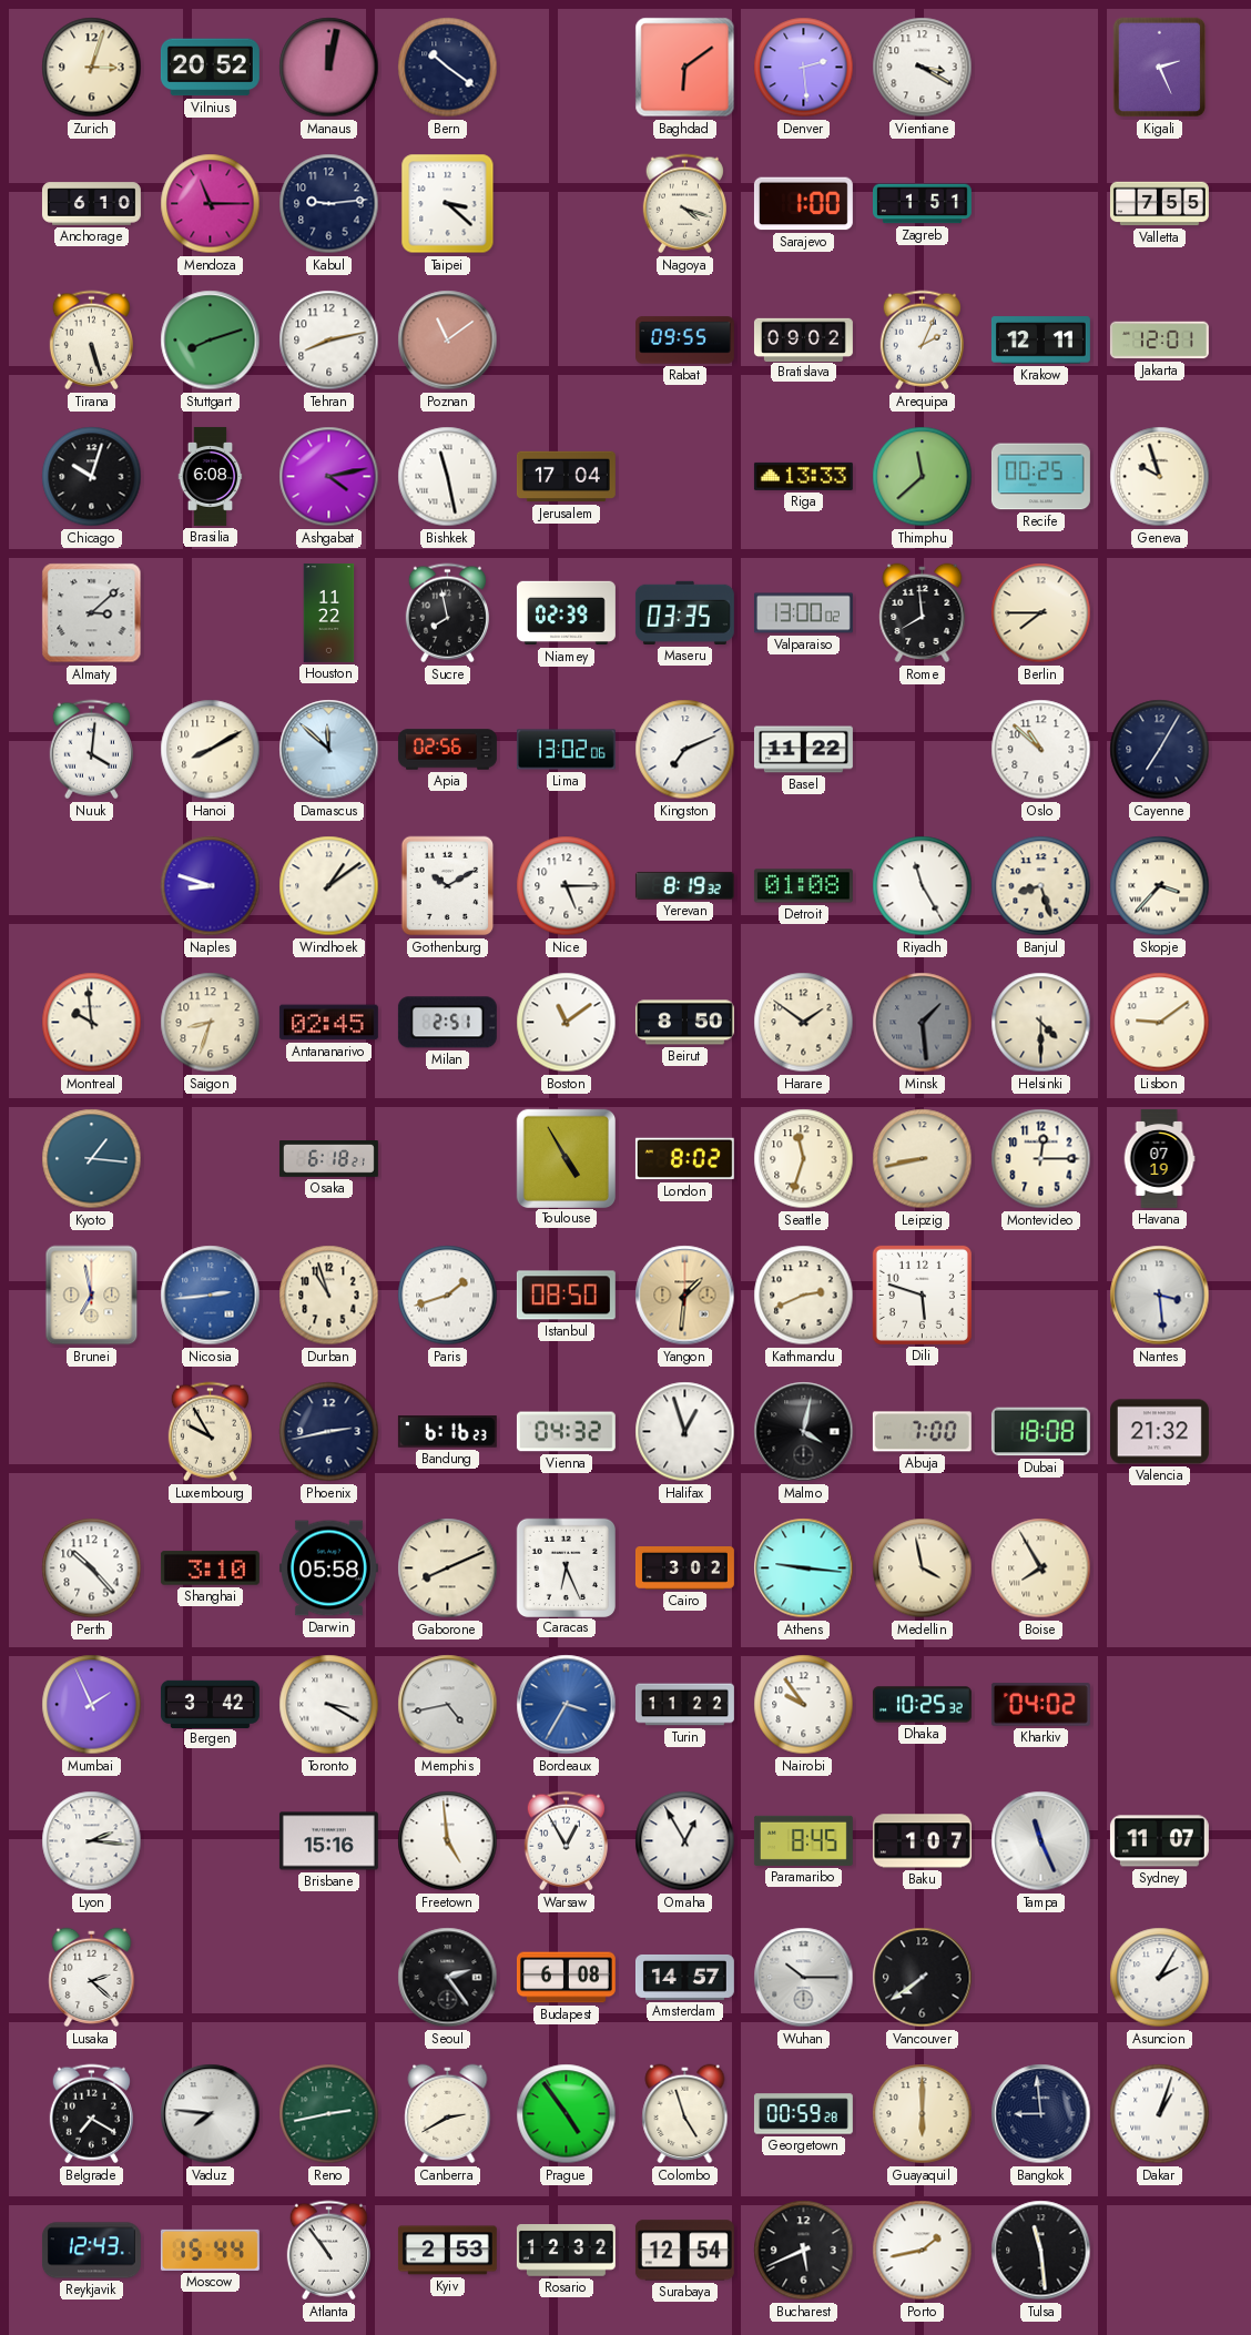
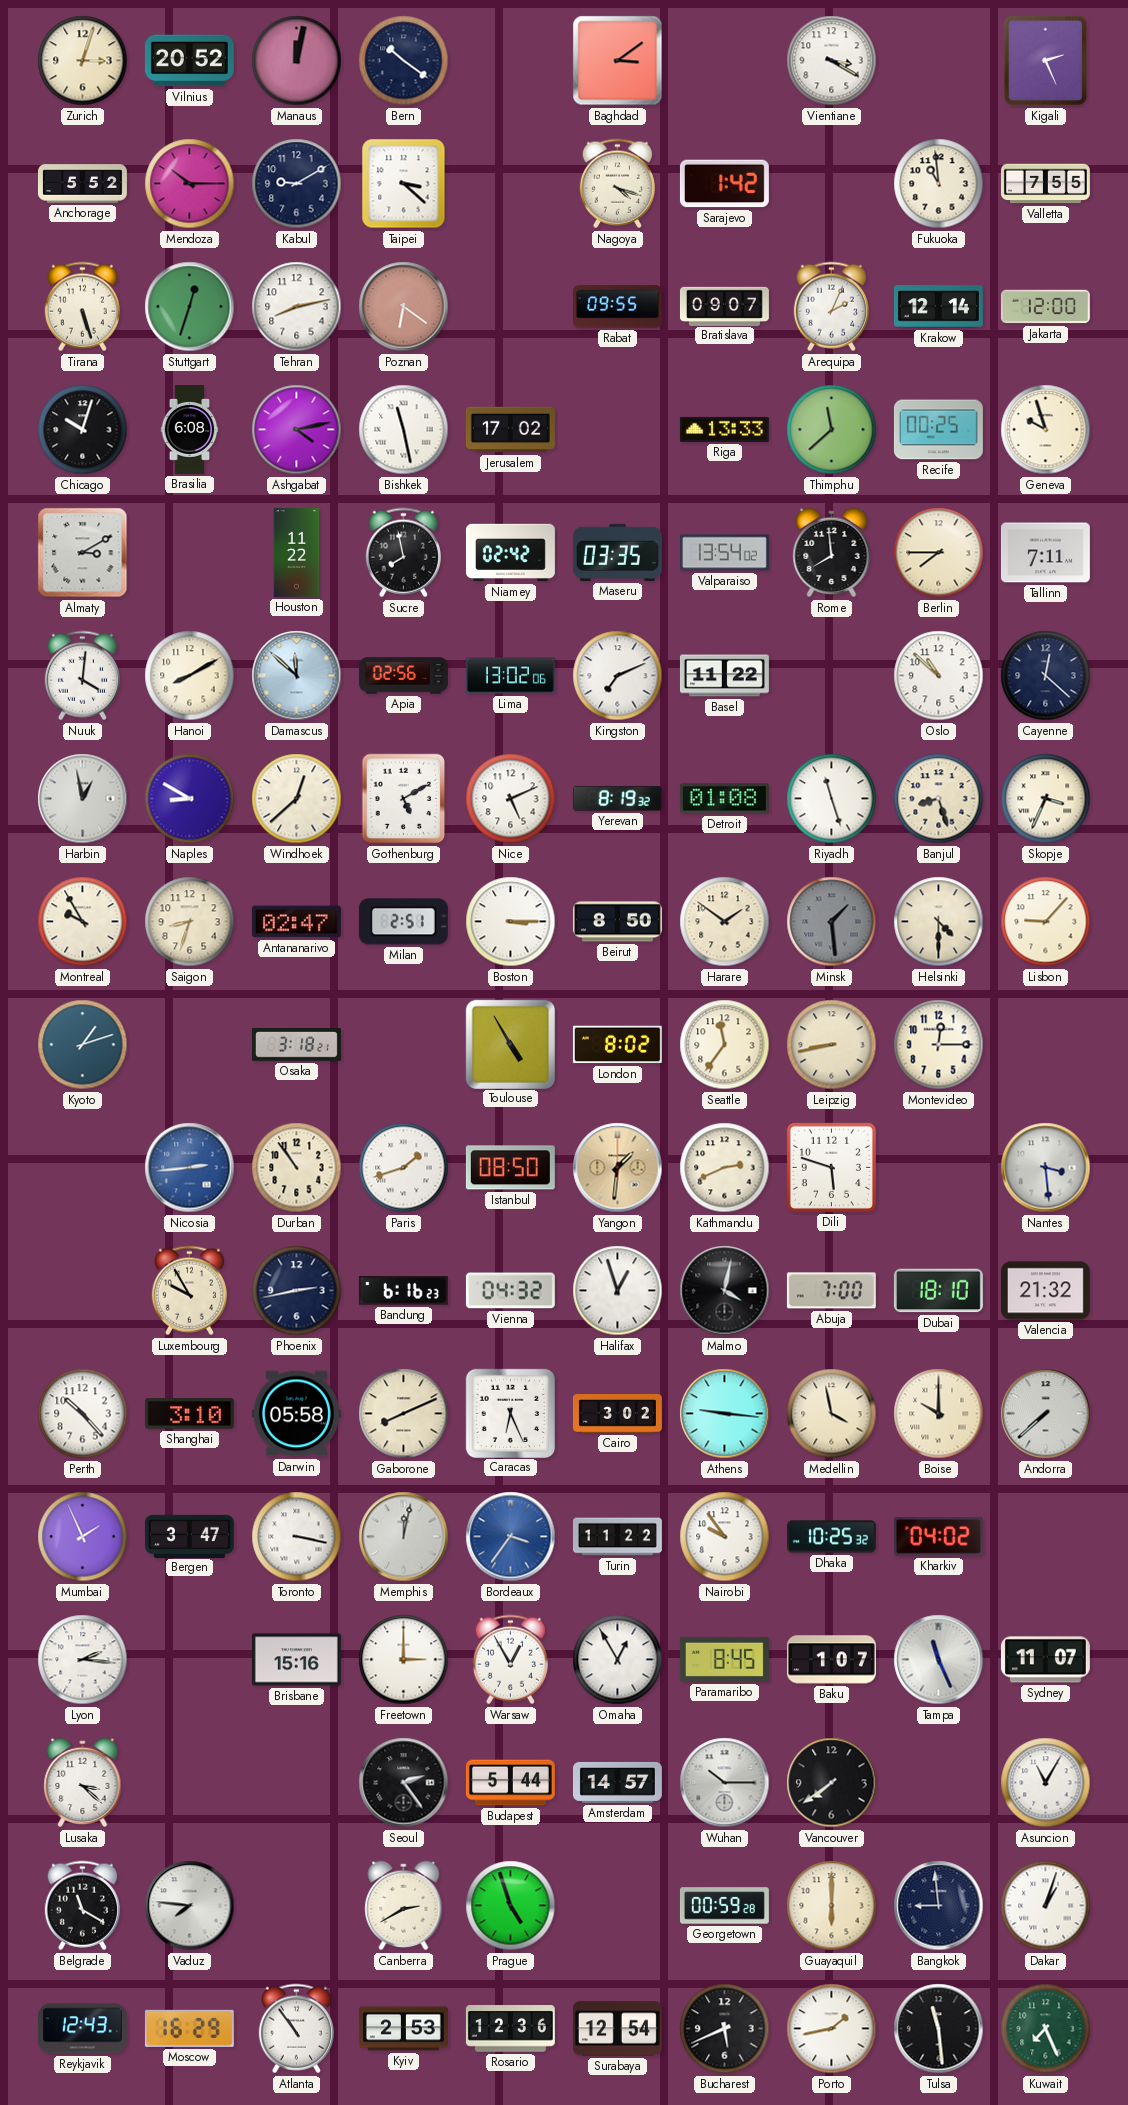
Baghdad: 6:09 -> 3:09 (618, 61)
Denver: 2:29 -> none (804, 68)
Anchorage: 6:10 -> 5:52 (82, 184)
Mendoza: 11:15 -> 10:15 (190, 184)
Kabul: 9:14 -> 9:10 (297, 184)
Sarajevo: 1:00 -> 1:42 (724, 184)
Zagreb: 1:51 -> none (923, 204)
Fukuoka: none -> 10:59 (939, 184)
Stuttgart: 8:12 -> 12:33 (190, 307)
Poznan: 11:09 -> 6:21 (404, 307)
Bratislava: 09:02 -> 09:07 (724, 306)
Krakow: 12:11 -> 12:14 (938, 307)
Jakarta: 12:01 -> 12:00 (1045, 307)
Jerusalem: 17:04 -> 17:02 (510, 430)
Almaty: 3:08 -> 3:10 (83, 553)
Niamey: 02:39 -> 02:42 (510, 553)
Valparaiso: 13:00 -> 13:54 (724, 553)
Tallinn: none -> 7:11 (1045, 553)
Cayenne: 7:05 -> 12:22 (1046, 676)
Harbin: none -> 12:58 (83, 799)
Naples: 8:48 -> 8:50 (190, 799)
Windhoek: 1:09 -> 12:38 (297, 799)
Gothenburg: 10:10 -> 5:10 (404, 799)
Nice: 5:15 -> 5:11 (511, 799)
Riyadh: 11:25 -> 11:27 (832, 799)
Skopje: 3:37 -> 3:34 (1046, 799)
Montreal: 9:59 -> 9:55 (83, 922)
Antananarivo: 02:45 -> 02:47 (296, 922)
Boston: 11:09 -> 3:15 (511, 922)
Lisbon: 9:09 -> 9:07 (1046, 922)
Kyoto: 1:16 -> 1:12 (83, 1045)
Osaka: 6:18 -> 3:18 (296, 1045)
Seattle: 11:33 -> 11:36 (725, 1045)
Havana: 07:19 -> none (1159, 1158)
Brunei: 6:58 -> none (92, 1296)
Durban: 10:57 -> 10:54 (297, 1168)
Dubai: 18:08 -> 18:10 (938, 1291)
Boise: 7:55 -> 10:00 (939, 1414)
Andorra: none -> 7:38 (1046, 1414)
Bergen: 3:42 -> 3:47 (189, 1536)
Toronto: 3:20 -> 3:17 (297, 1537)
Memphis: 4:43 -> 12:02 (404, 1537)
Bordeaux: 3:35 -> 3:36 (511, 1537)
Freetown: 4:59 -> 3:00 (404, 1660)
Lusaka: 2:22 -> 3:22 (83, 1783)
Budapest: 6:08 -> 5:44 (510, 1783)
Asuncion: 2:05 -> 11:05 (1046, 1783)
Belgrade: 7:20 -> 11:20 (82, 1906)
Reno: 2:43 -> none (329, 2114)
Prague: 4:54 -> 4:57 (511, 1906)
Colombo: 4:57 -> none (685, 2114)
Moscow: 15:44 -> 16:29 (189, 2028)
Rosario: 12:32 -> 12:36 (510, 2029)
Kuwait: none -> 7:26 (1046, 2029)
